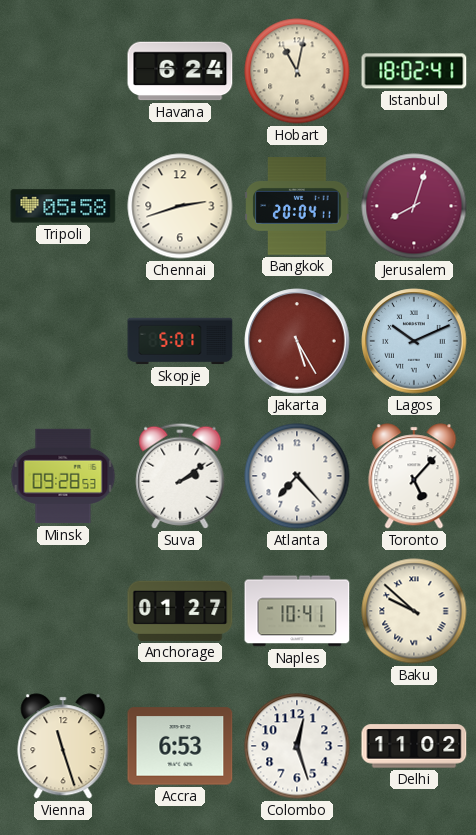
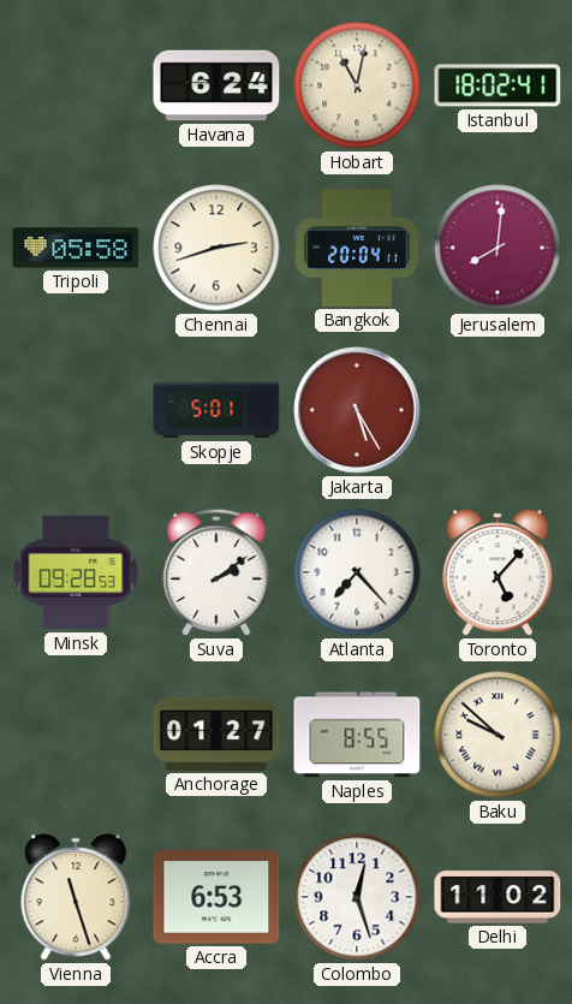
Jerusalem: 8:03 -> 8:01 (497, 248)
Lagos: 10:11 -> none (414, 341)
Naples: 10:41 -> 8:55 (357, 735)
